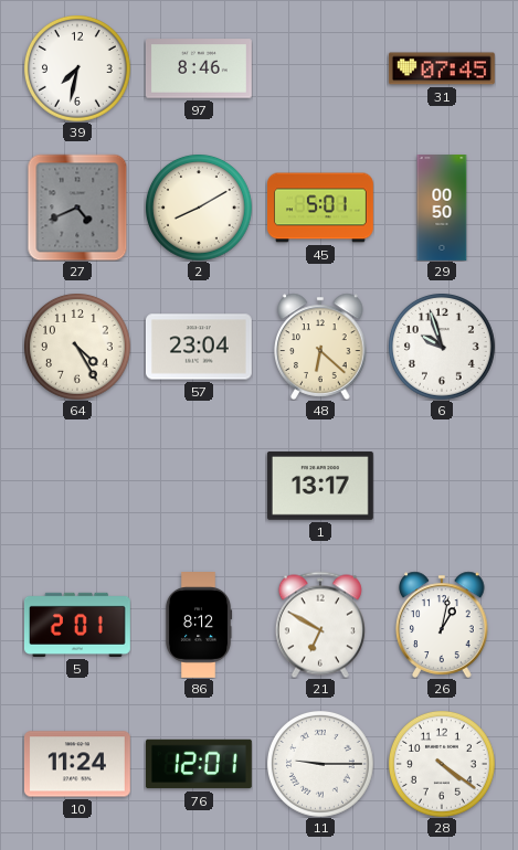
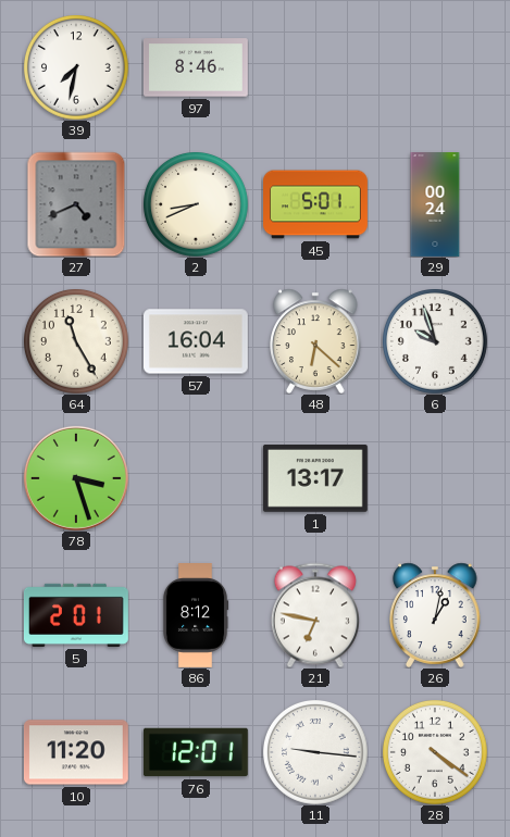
31: 07:45 -> none (442, 68)
2: 8:10 -> 8:41 (196, 204)
29: 00:50 -> 00:24 (435, 205)
64: 4:25 -> 11:25 (76, 341)
57: 23:04 -> 16:04 (196, 341)
78: none -> 3:27 (76, 478)
21: 6:50 -> 6:47 (315, 615)
10: 11:24 -> 11:20 (76, 752)
11: 9:15 -> 9:16 (315, 752)
